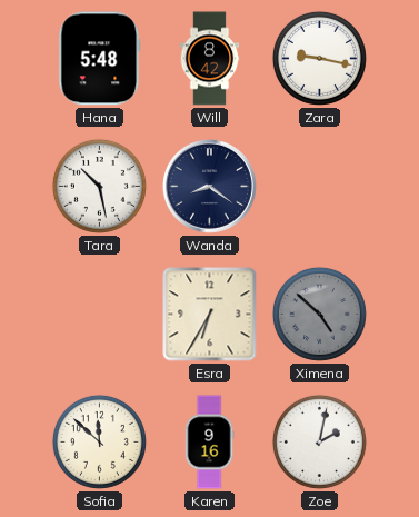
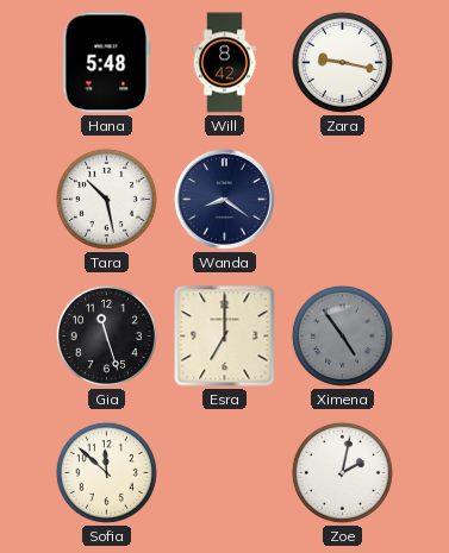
Gia: none -> 11:27 (106, 335)
Esra: 6:35 -> 7:00 (225, 337)
Ximena: 4:52 -> 4:54 (342, 335)
Karen: 9:16 -> none (209, 443)
